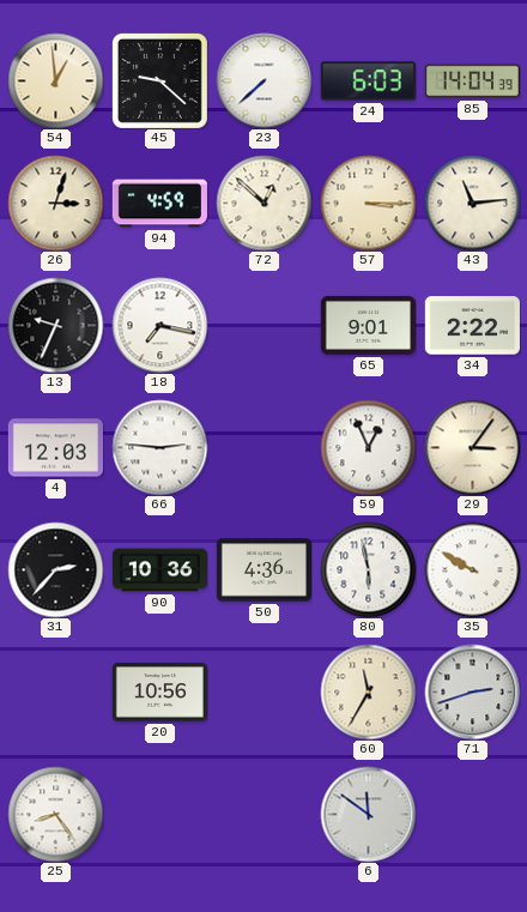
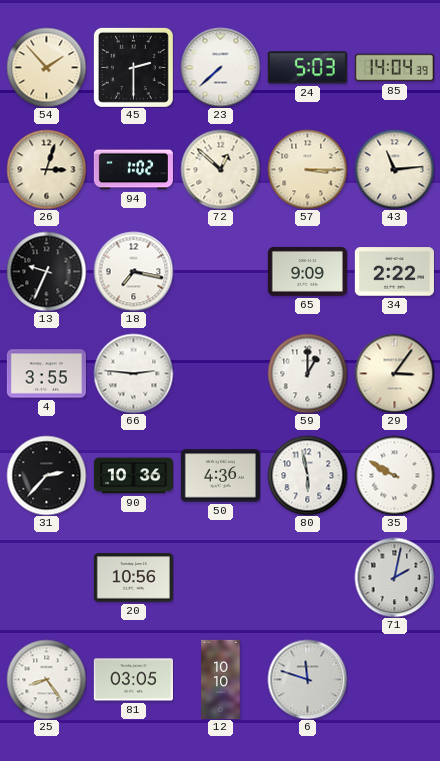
54: 12:59 -> 1:53 (46, 67)
45: 9:22 -> 2:30 (133, 67)
24: 6:03 -> 5:03 (307, 68)
94: 4:59 -> 1:02 (133, 170)
65: 9:01 -> 9:09 (307, 271)
4: 12:03 -> 3:55 (46, 374)
59: 12:56 -> 1:00 (307, 373)
60: 11:35 -> none (368, 691)
71: 2:42 -> 2:02 (394, 577)
81: none -> 03:05 (133, 680)
12: none -> 10:10 (221, 679)
6: 11:51 -> 11:48 (307, 679)
